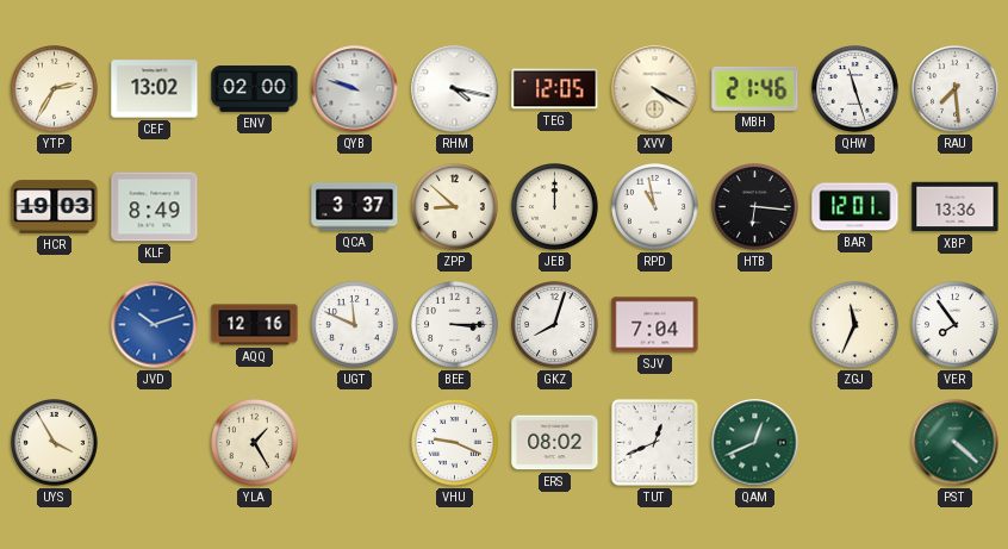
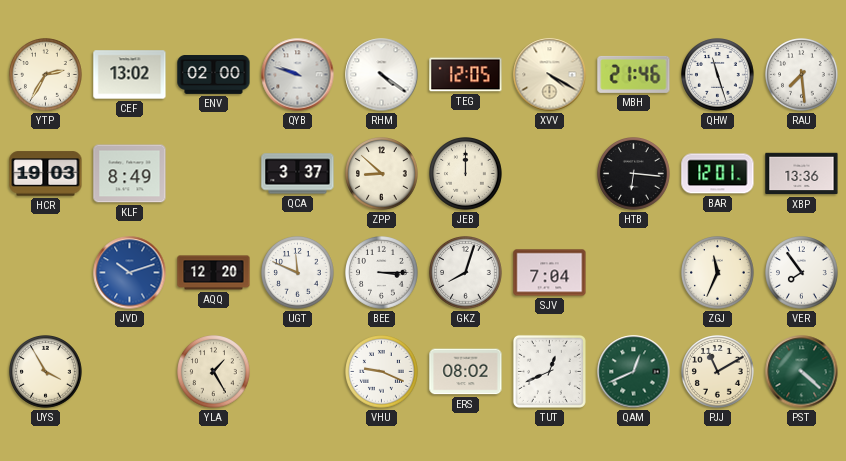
RHM: 4:17 -> 4:21 (382, 75)
RPD: 10:58 -> none (655, 207)
AQQ: 12:16 -> 12:20 (214, 273)
PJJ: none -> 11:10 (718, 372)
